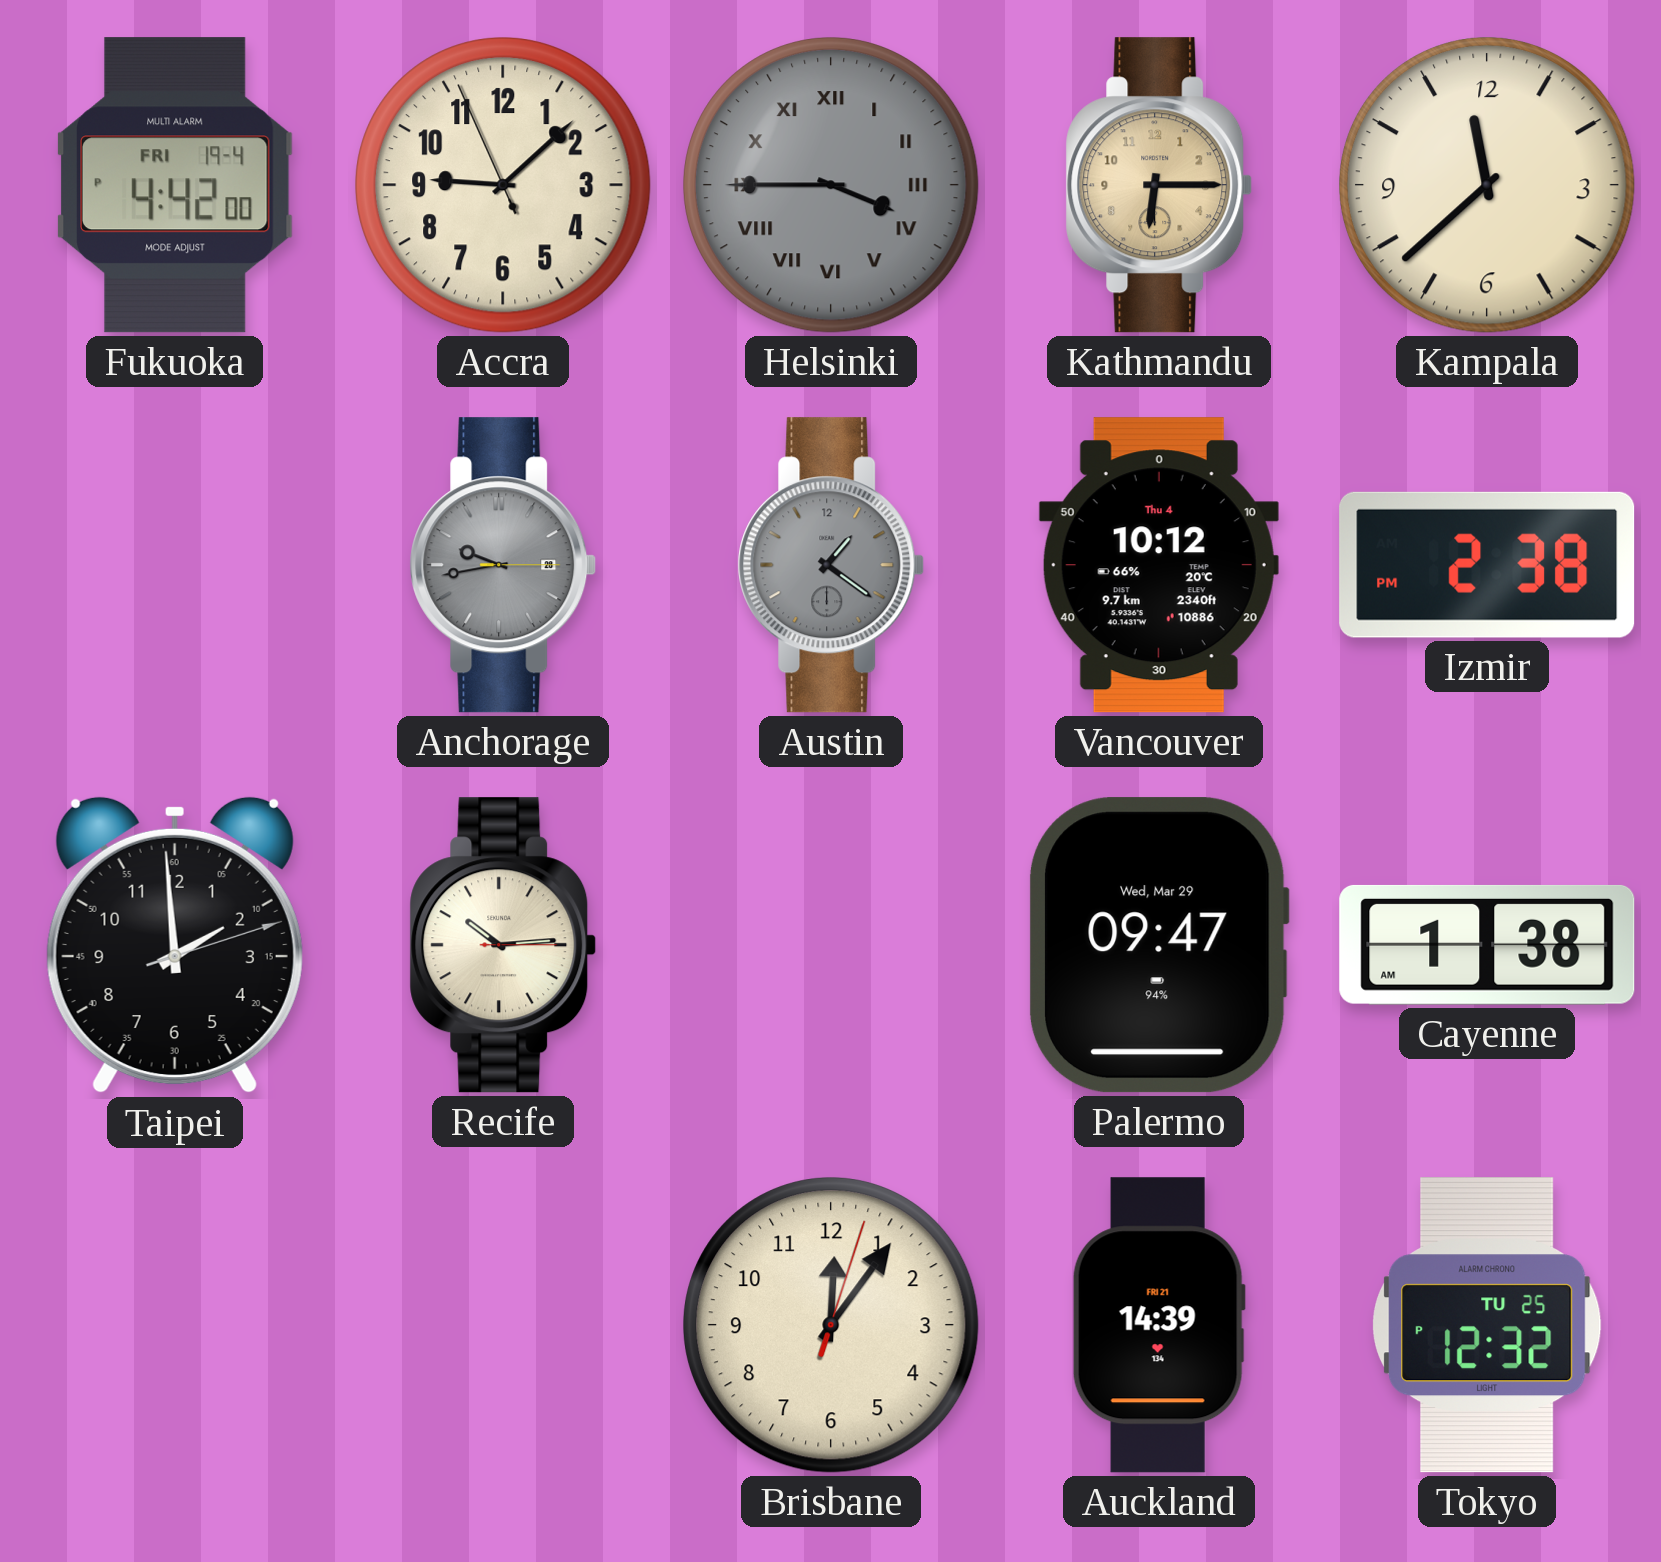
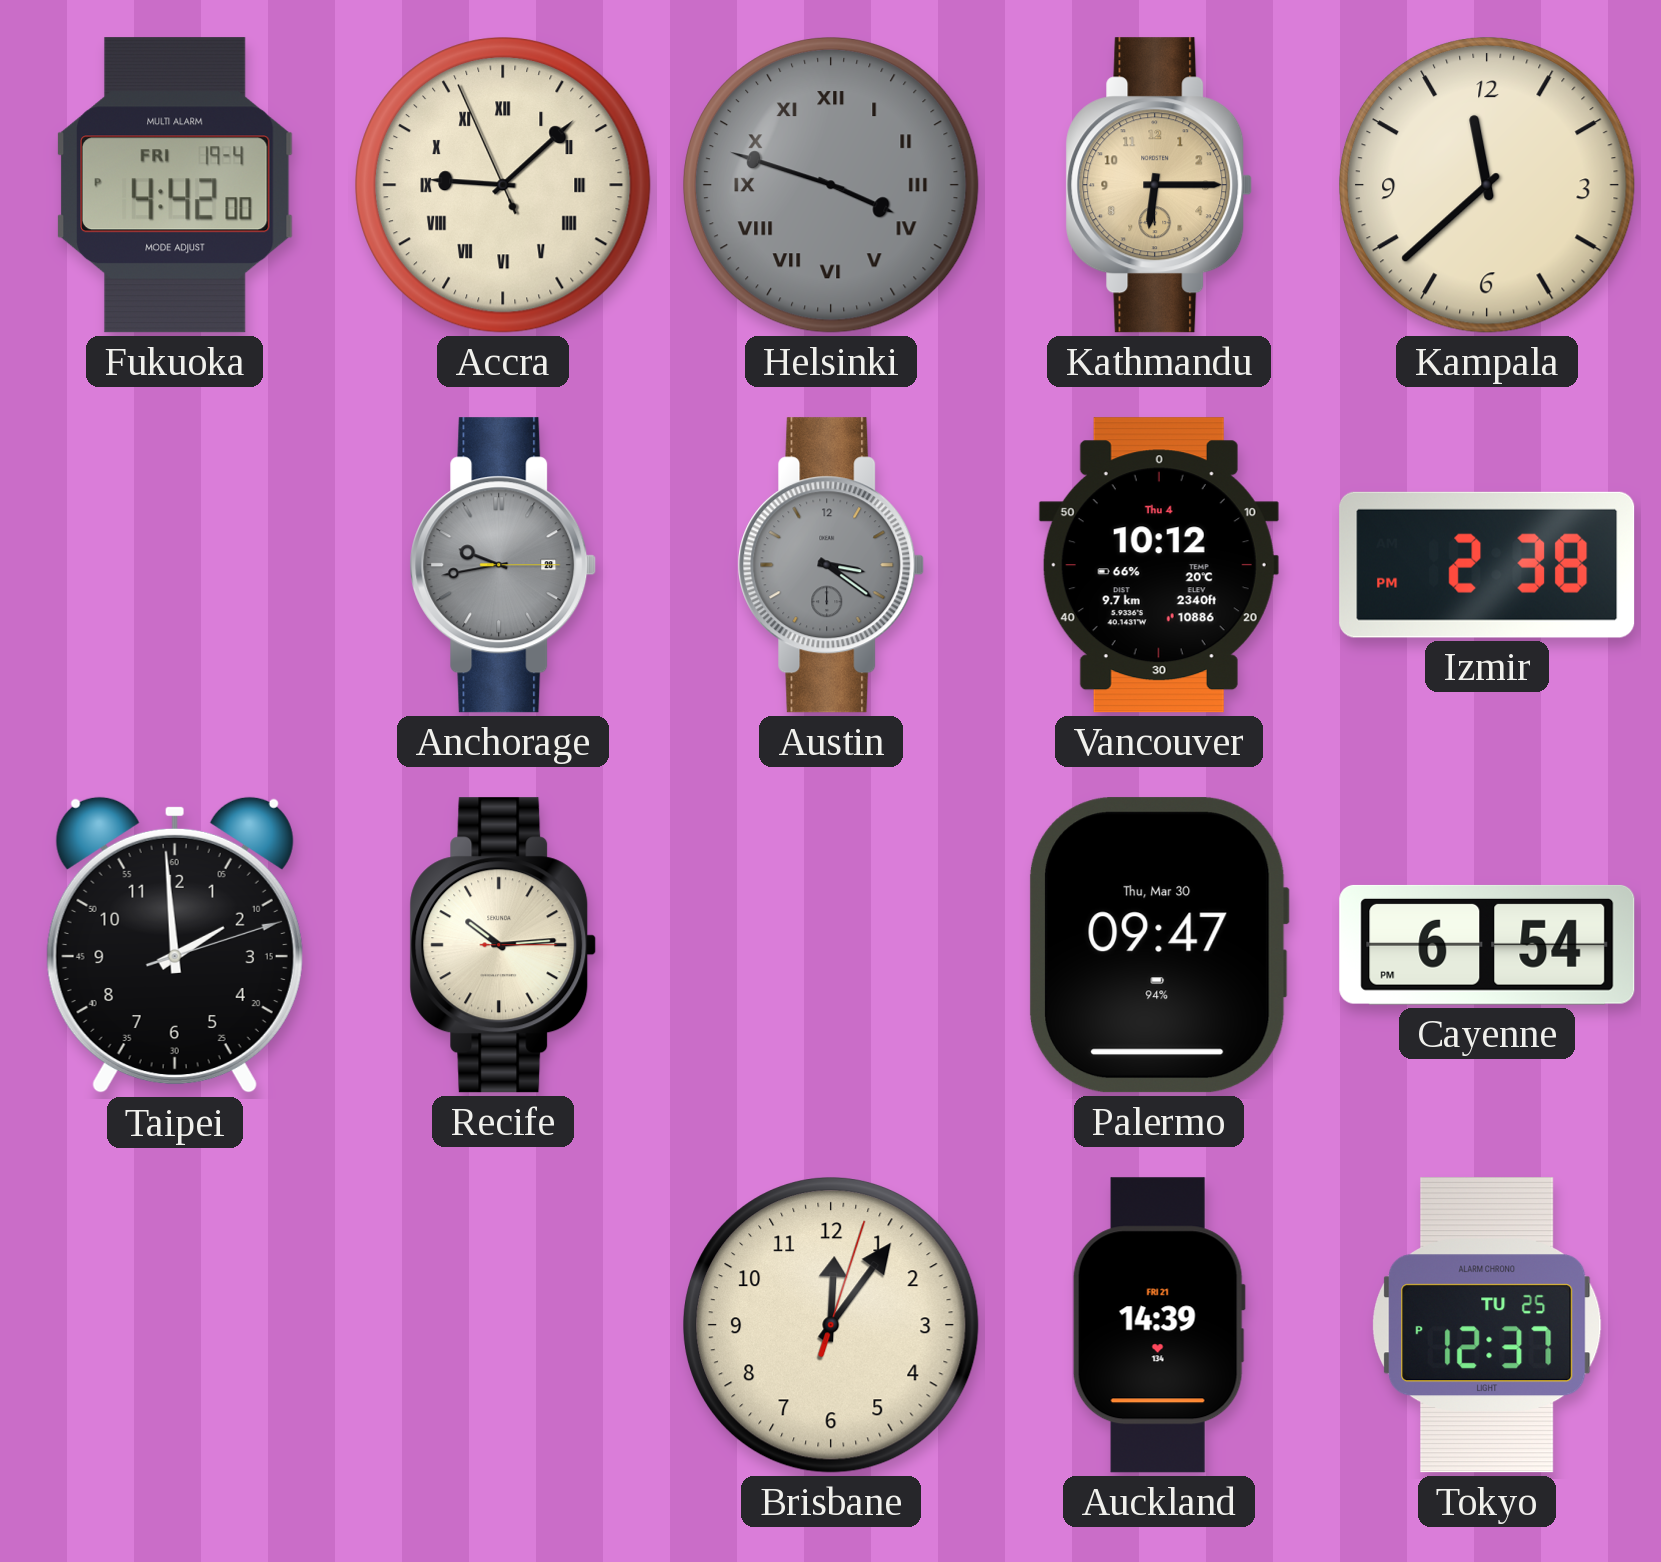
Accra numerals: Arabic -> Roman (504, 186)
Helsinki: 3:45 -> 3:48 (832, 186)
Austin: 1:21 -> 3:21 (831, 565)
Palermo date: Wed, Mar 29 -> Thu, Mar 30 (1158, 945)
Cayenne: 1:38 -> 6:54 (1487, 945)
Tokyo: 12:32 -> 12:37 (1487, 1325)
